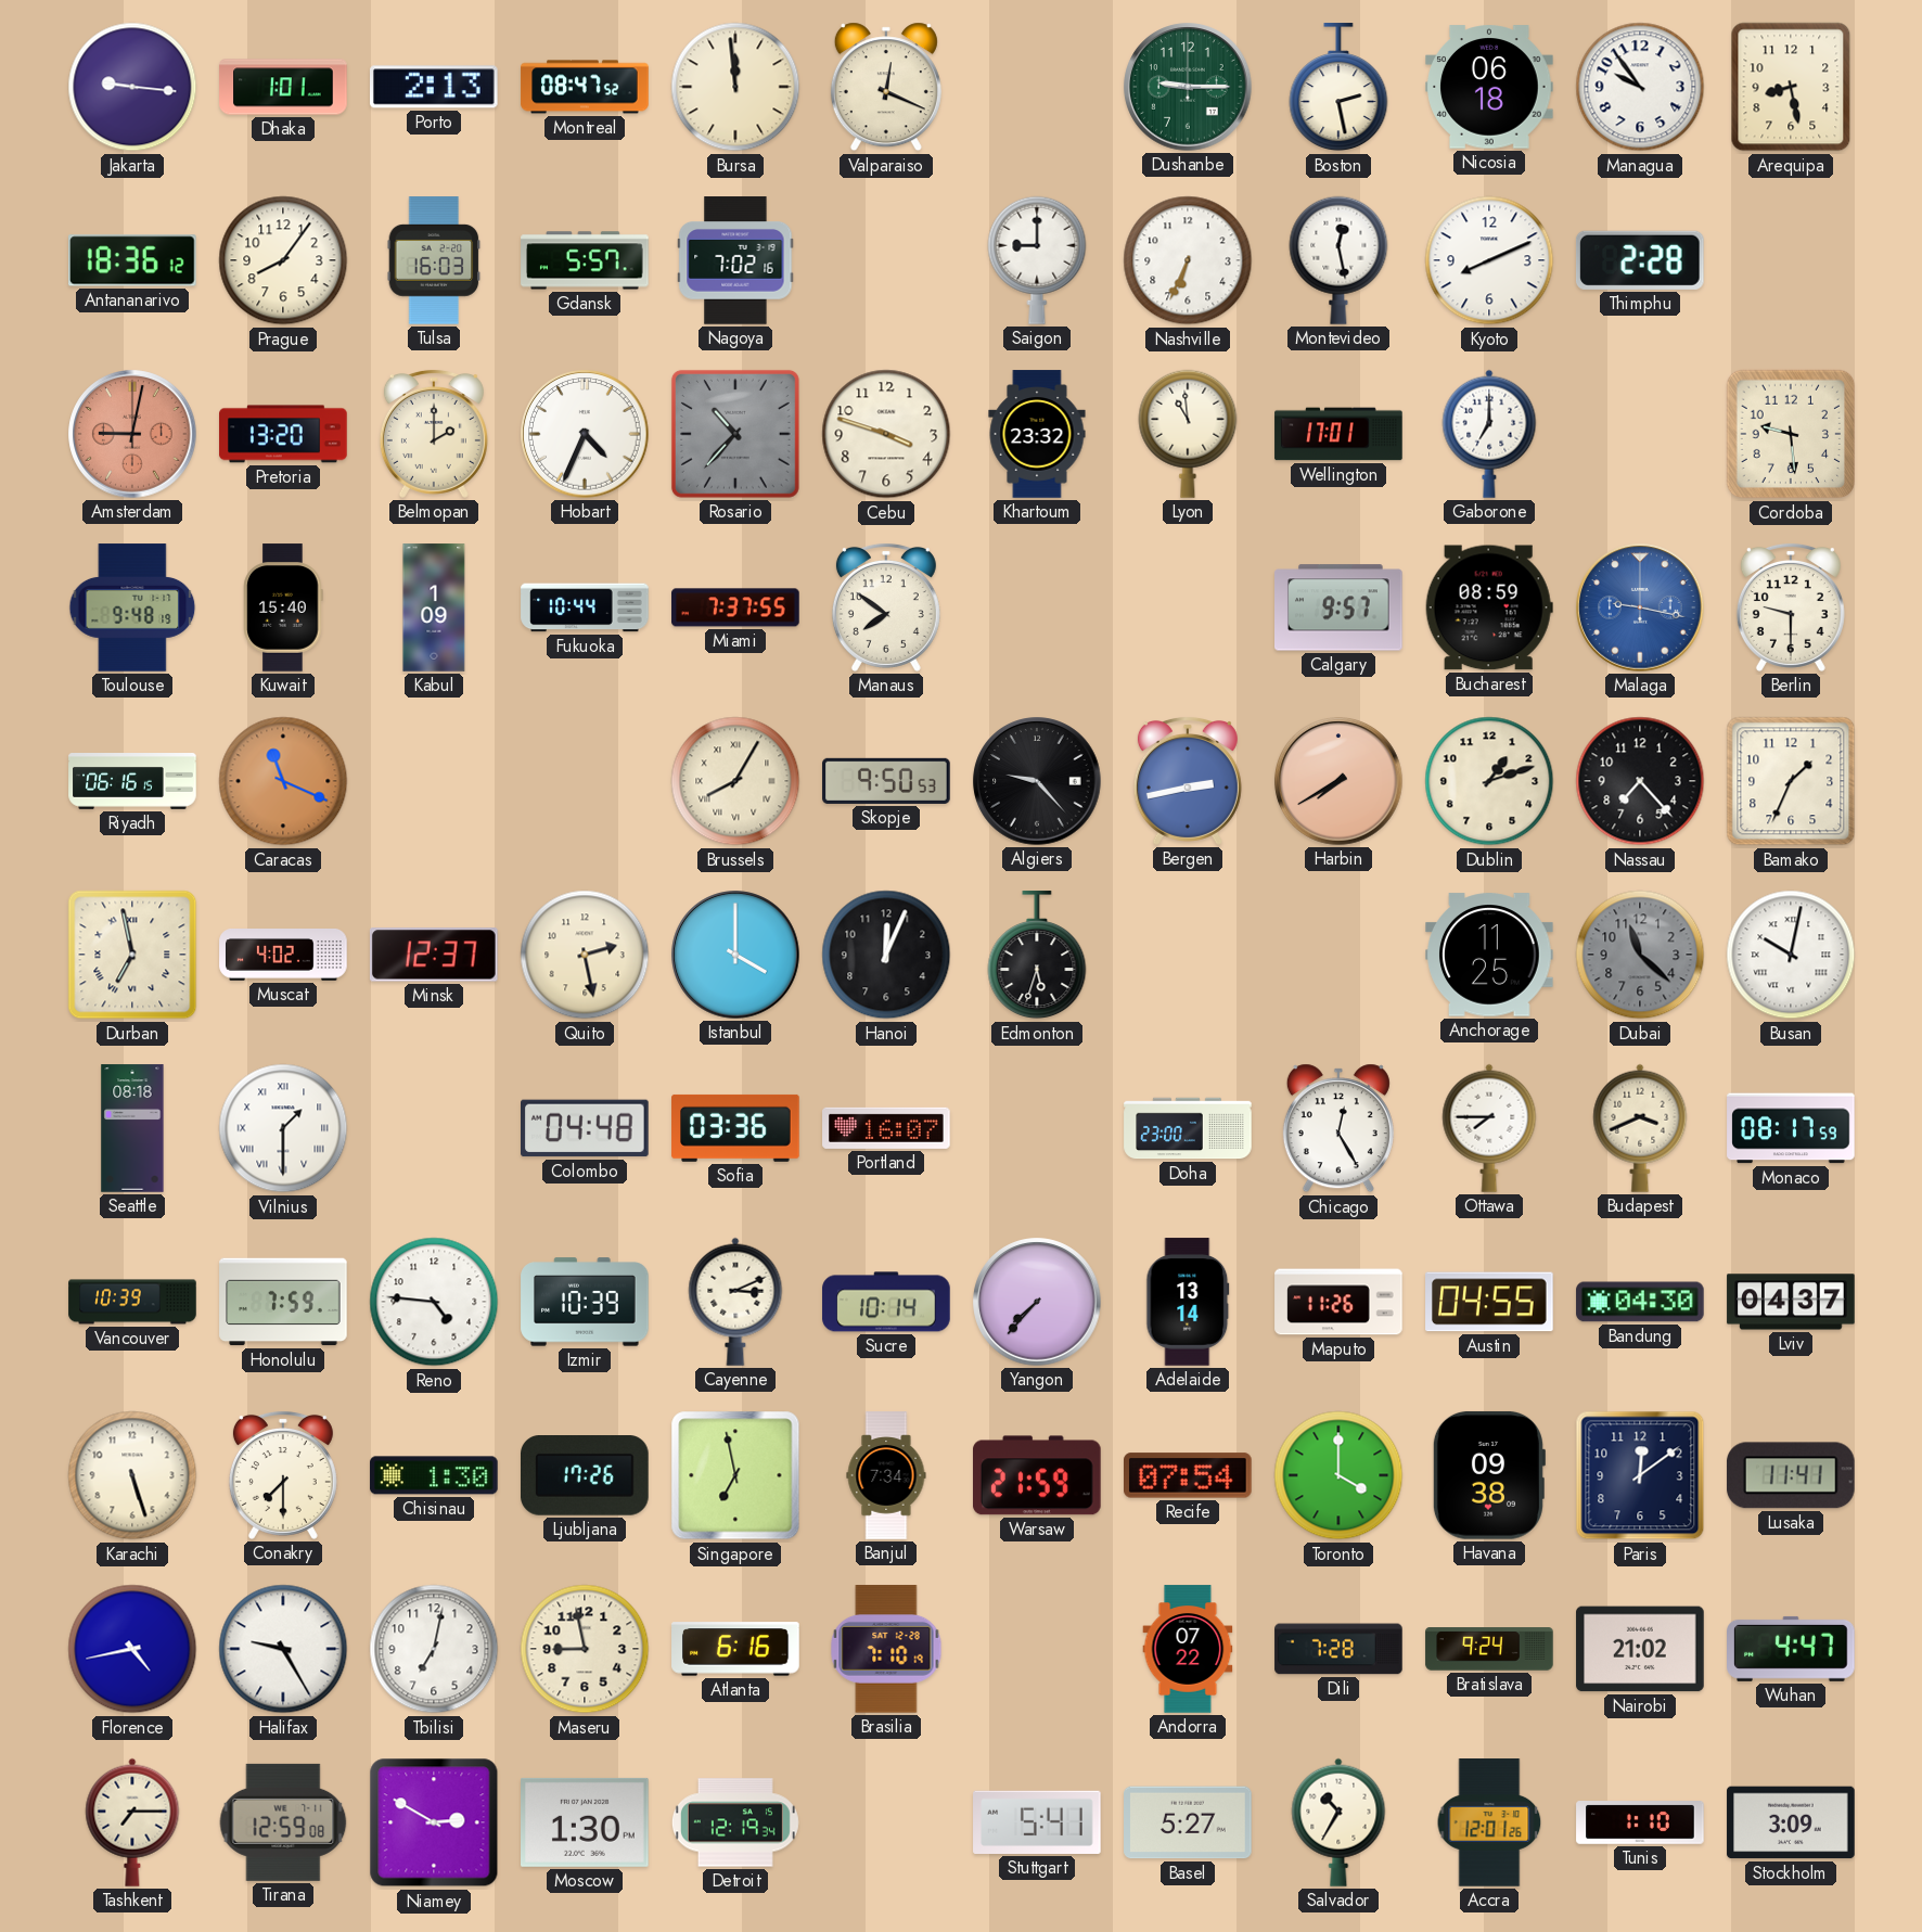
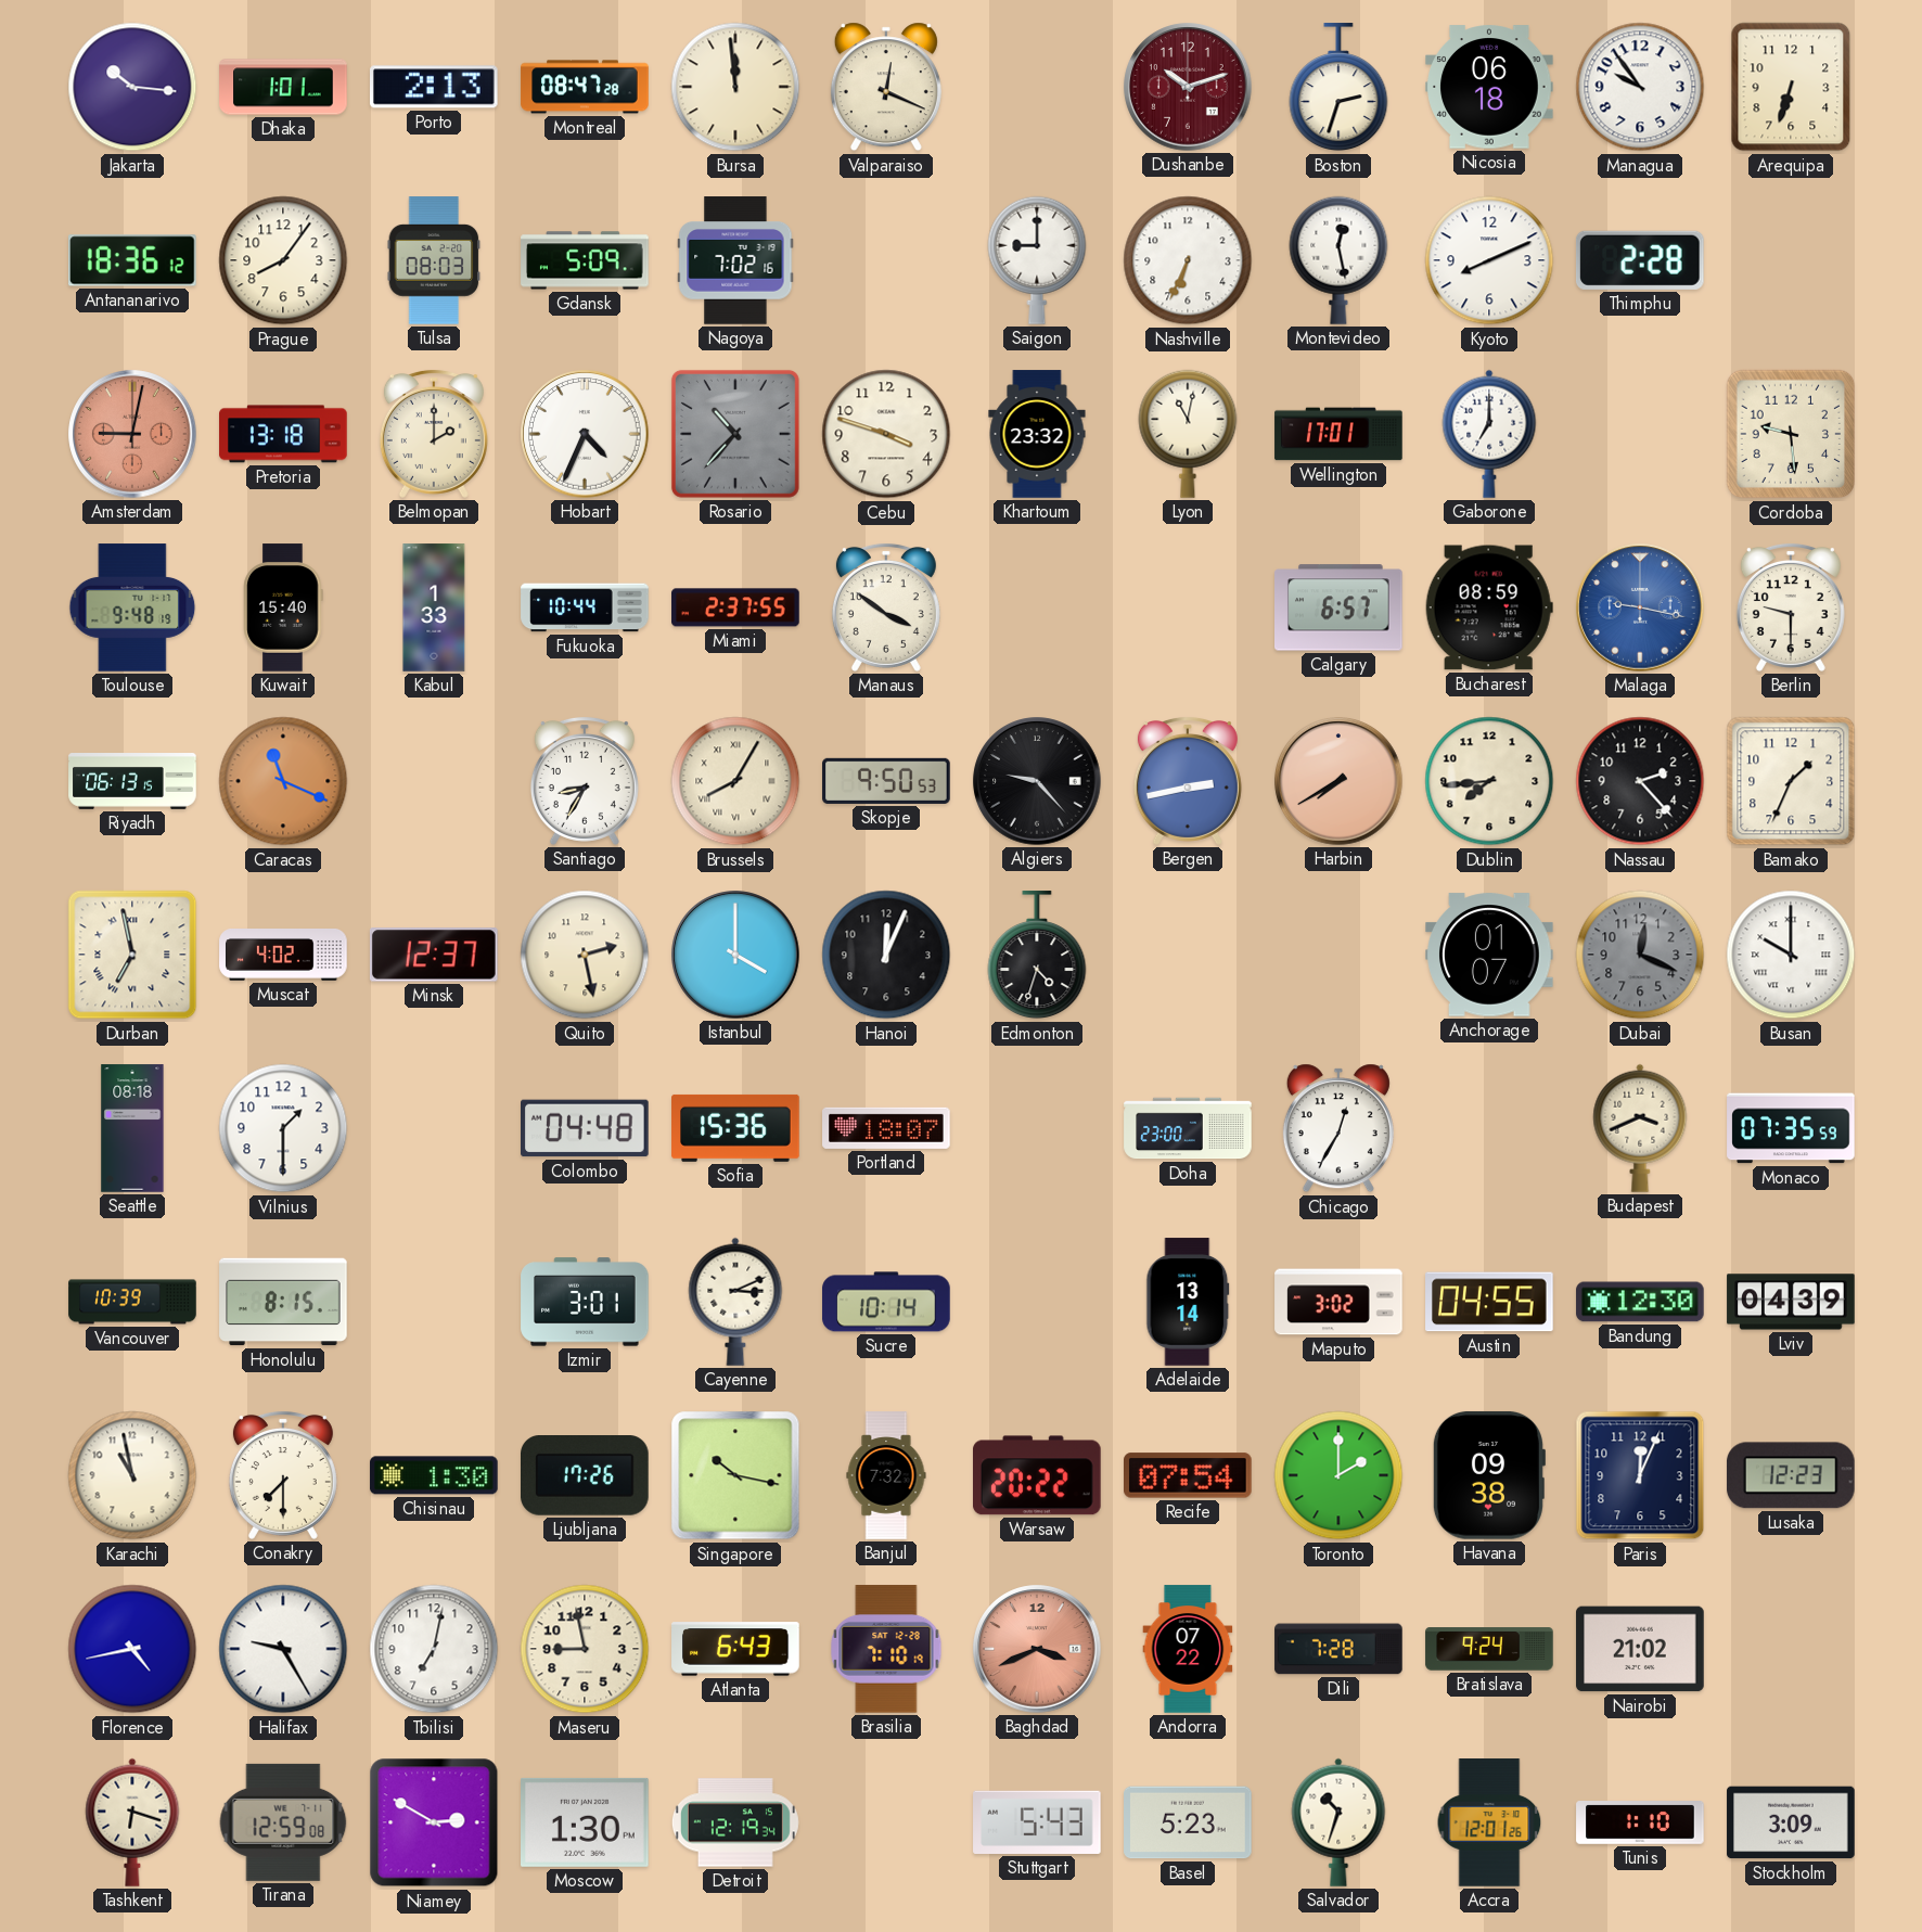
Jakarta: 9:16 -> 10:16 (132, 87)
Montreal: 08:47:52 -> 08:47:28 (585, 87)
Dushanbe: 9:15 -> 10:12 (1188, 87)
Dushanbe dial: green -> burgundy (1188, 87)
Boston: 2:28 -> 2:33 (1338, 88)
Arequipa: 8:28 -> 6:33 (1791, 87)
Tulsa: 16:03 -> 08:03 (434, 260)
Gdansk: 5:57 -> 5:09 (585, 260)
Pretoria: 13:20 -> 13:18 (283, 434)
Lyon: 10:59 -> 11:02 (1188, 434)
Kabul: 1:09 -> 1:33 (434, 607)
Miami: 7:37 -> 2:37 (735, 607)
Manaus: 7:51 -> 3:51 (886, 607)
Calgary: 9:57 -> 6:57 (1338, 607)
Riyadh: 06:16 -> 06:13 (132, 782)
Santiago: none -> 8:35 (585, 781)
Dublin: 1:12 -> 7:44 (1489, 781)
Nassau: 7:23 -> 2:23 (1640, 781)
Edmonton: 5:33 -> 4:33 (1037, 956)
Anchorage: 11:25 -> 01:07 (1489, 955)
Dubai: 11:22 -> 12:19 (1640, 955)
Busan: 10:02 -> 10:00 (1791, 955)
Vilnius numerals: Roman -> Arabic (283, 1128)
Sofia: 03:36 -> 15:36 (735, 1128)
Portland: 16:07 -> 18:07 (886, 1128)
Chicago: 12:25 -> 12:35 (1338, 1128)
Ottawa: 7:45 -> none (1489, 1128)
Monaco: 08:17 -> 07:35 (1791, 1128)
Honolulu: 7:59 -> 8:15 (283, 1302)
Reno: 4:46 -> none (434, 1302)
Izmir: 10:39 -> 3:01 (585, 1302)
Yangon: 7:37 -> none (1037, 1302)
Maputo: 11:26 -> 3:02 (1338, 1302)
Bandung: 04:30 -> 12:30 (1640, 1302)
Lviv: 04:37 -> 04:39 (1791, 1302)
Karachi: 5:27 -> 10:58 (132, 1475)
Singapore: 6:58 -> 10:17 (735, 1475)
Banjul: 7:34 -> 7:32 (886, 1475)
Warsaw: 21:59 -> 20:22 (1038, 1475)
Toronto: 4:00 -> 2:00 (1338, 1475)
Paris: 12:09 -> 12:04 (1640, 1475)
Lusaka: 11:41 -> 12:23 (1792, 1475)
Atlanta: 6:16 -> 6:43 (735, 1649)
Baghdad: none -> 3:41 (1037, 1649)
Wuhan: 4:47 -> none (1791, 1649)
Tashkent: 7:15 -> 6:18 (132, 1822)
Stuttgart: 5:41 -> 5:43 (1037, 1822)
Basel: 5:27 -> 5:23 (1188, 1822)
Salvador: 10:35 -> 10:33 (1338, 1822)
